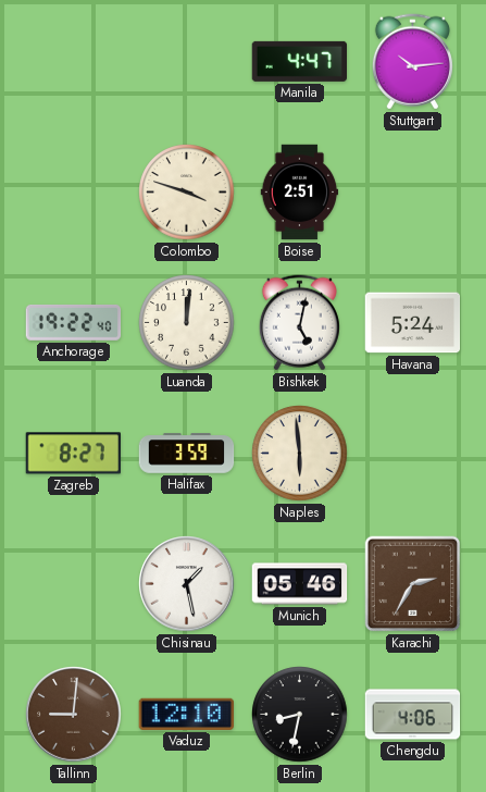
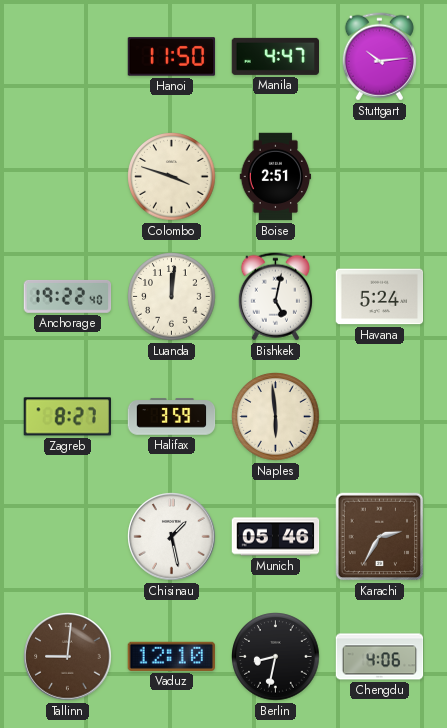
Hanoi: none -> 11:50 (172, 57)
